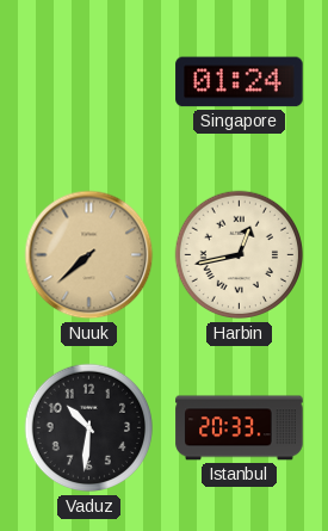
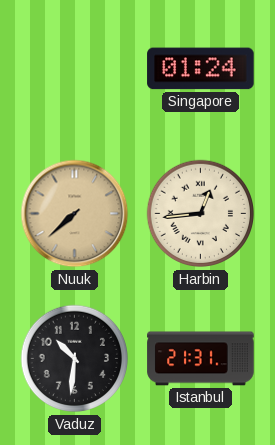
Harbin: 12:43 -> 12:44 (201, 214)
Istanbul: 20:33 -> 21:31 (201, 359)
